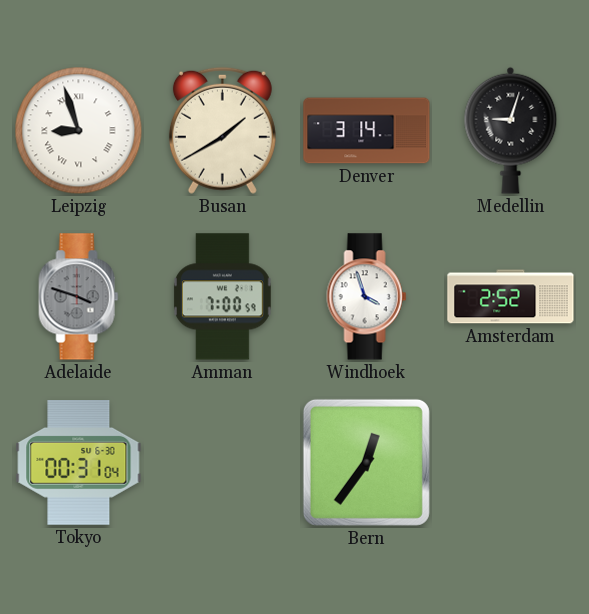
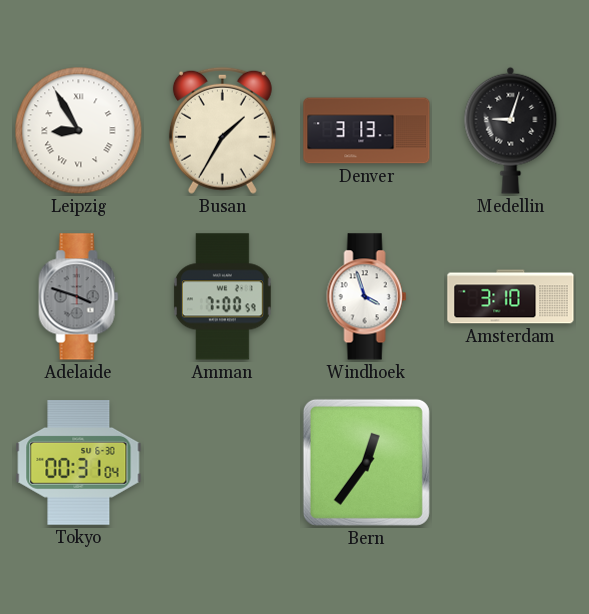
Leipzig: 8:57 -> 8:55 (79, 131)
Busan: 1:40 -> 1:35 (222, 130)
Denver: 3:14 -> 3:13 (367, 131)
Amsterdam: 2:52 -> 3:10 (511, 297)
